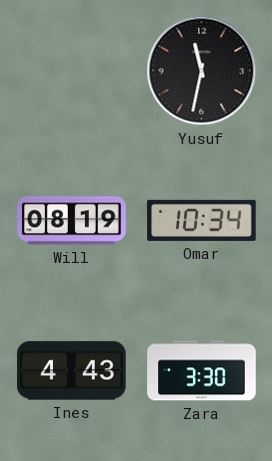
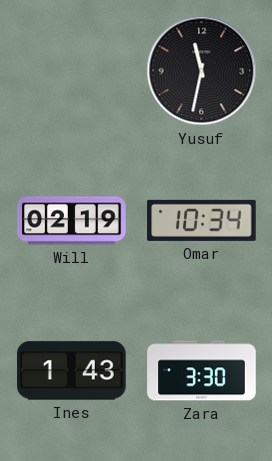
Will: 08:19 -> 02:19 (72, 221)
Ines: 4:43 -> 1:43 (72, 371)
